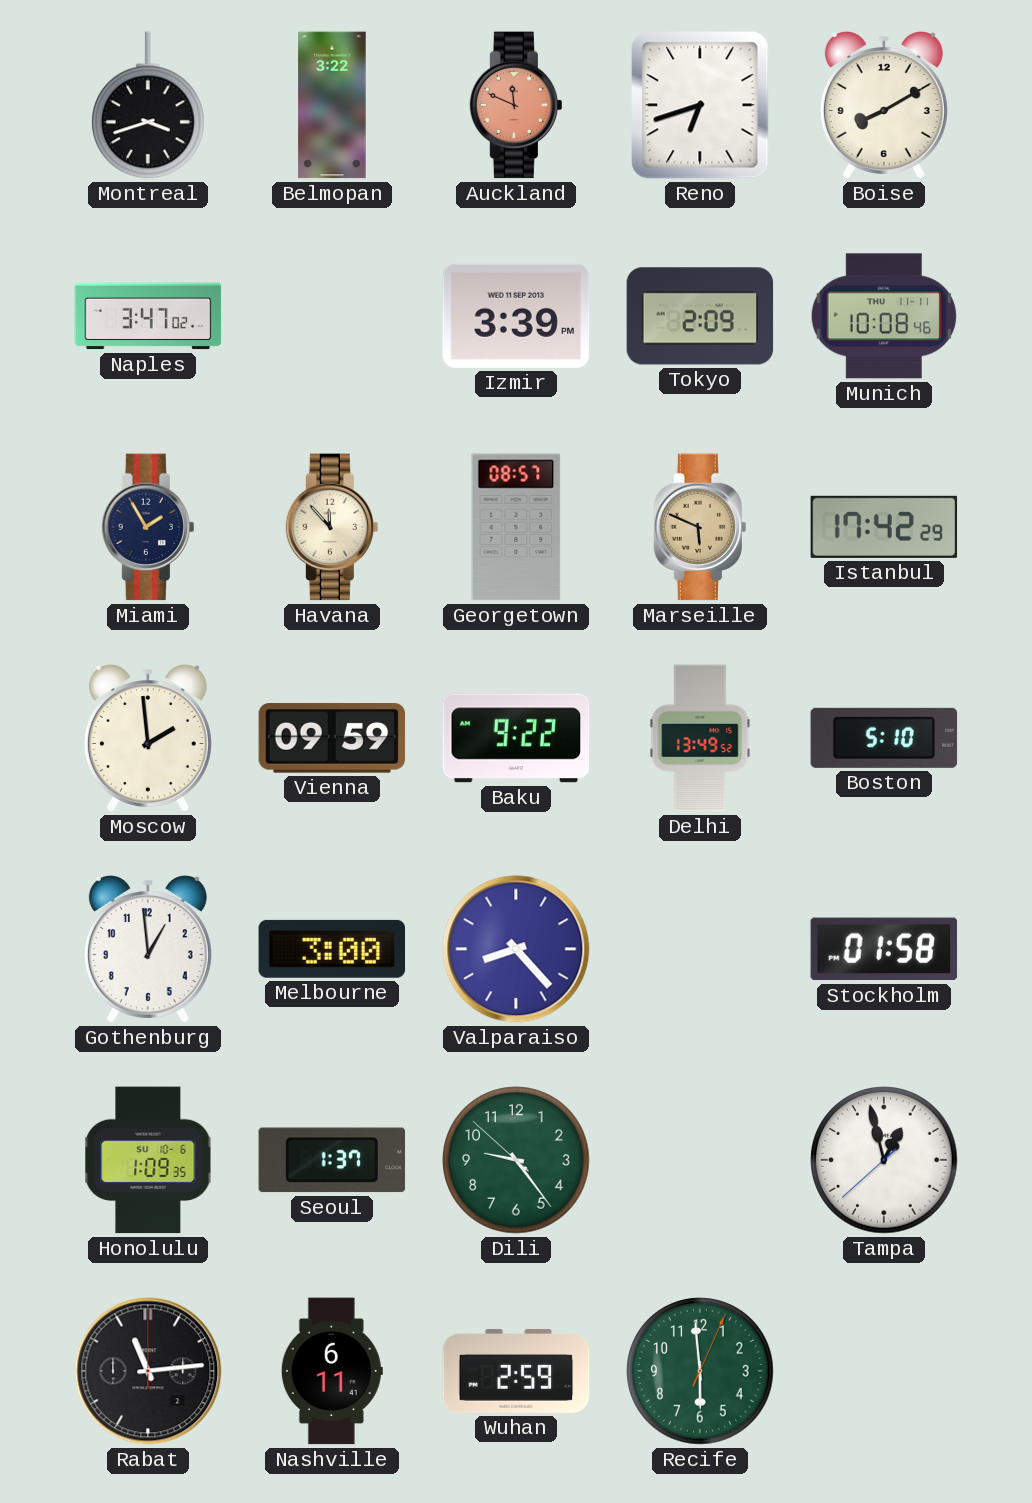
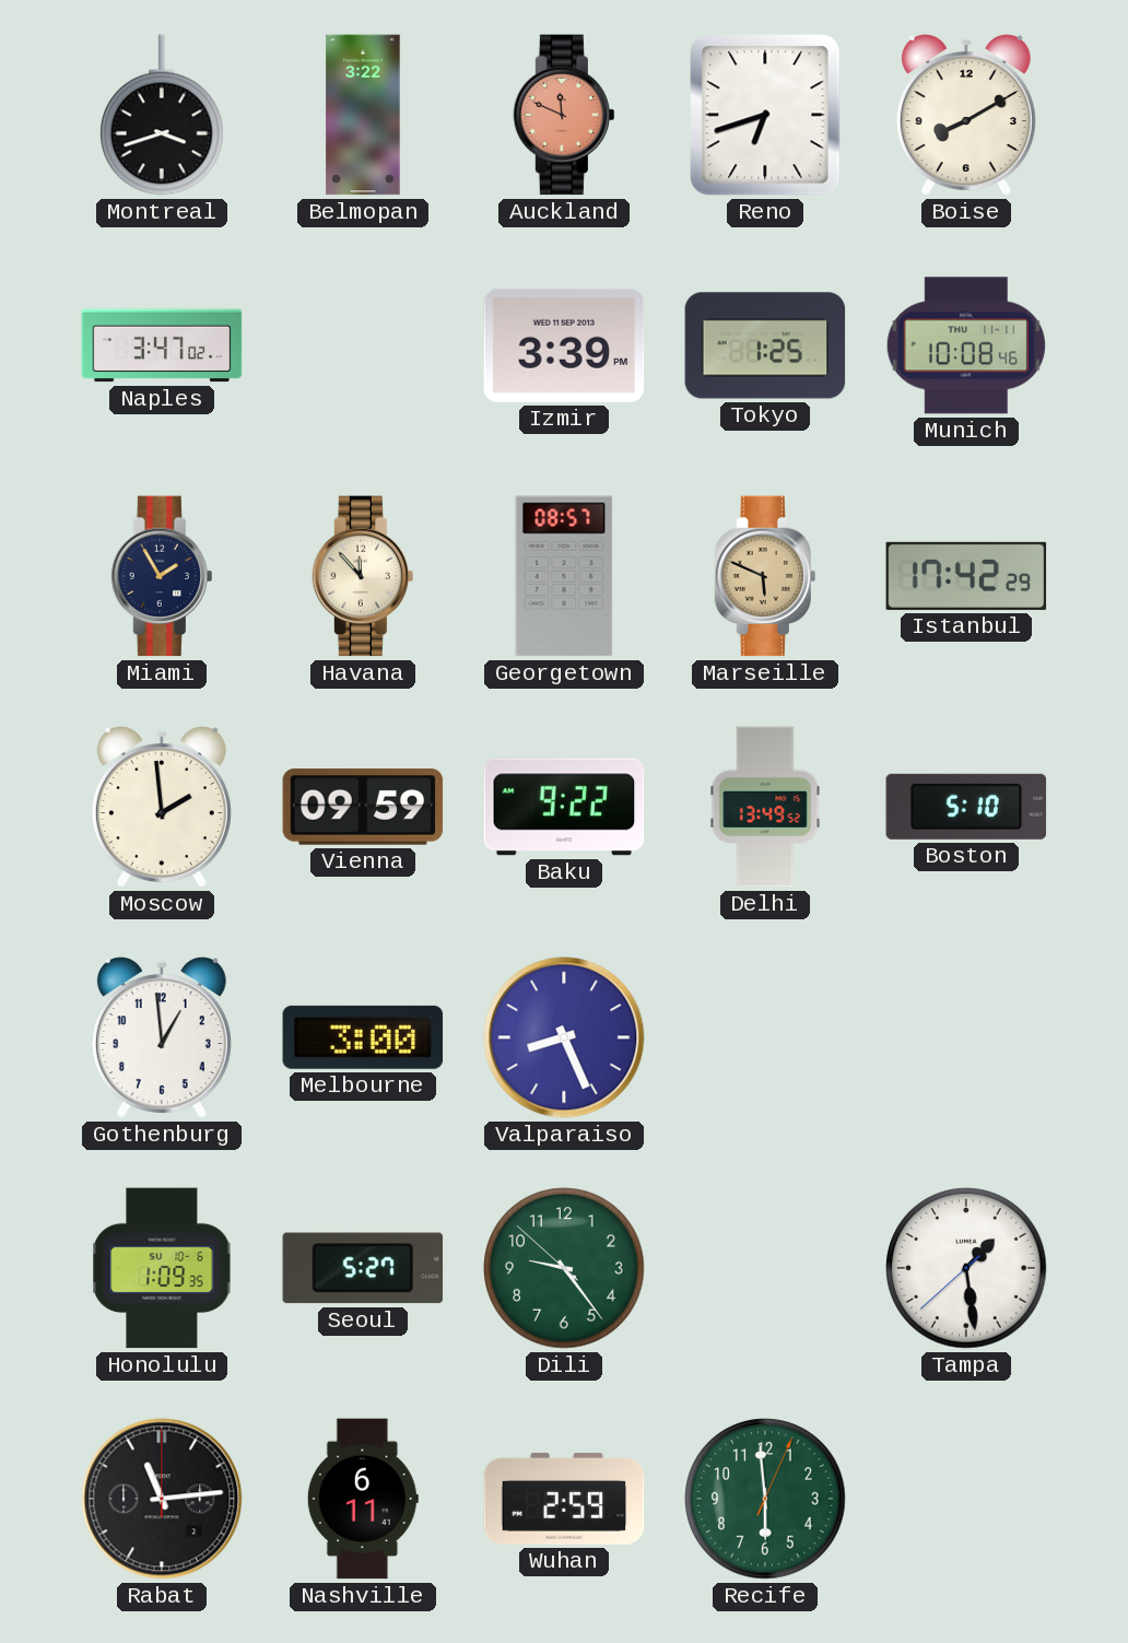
Tokyo: 2:09 -> 1:25 (765, 345)
Valparaiso: 8:23 -> 8:26 (564, 1037)
Stockholm: 01:58 -> none (884, 949)
Seoul: 1:37 -> 5:27 (363, 1268)
Tampa: 12:57 -> 1:28 (966, 1268)
